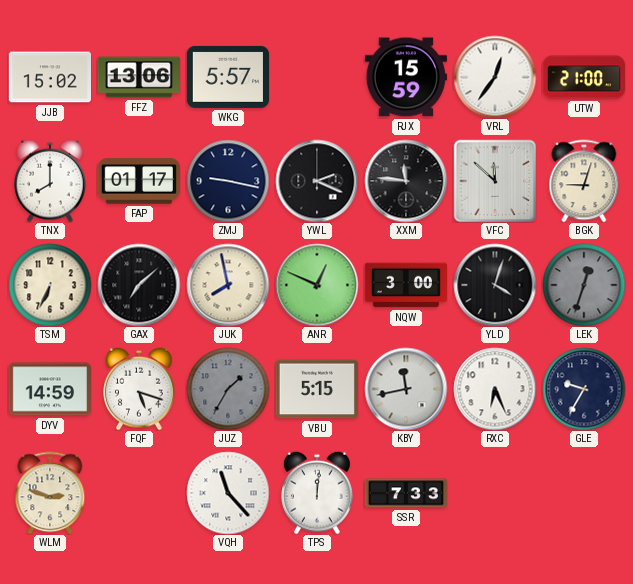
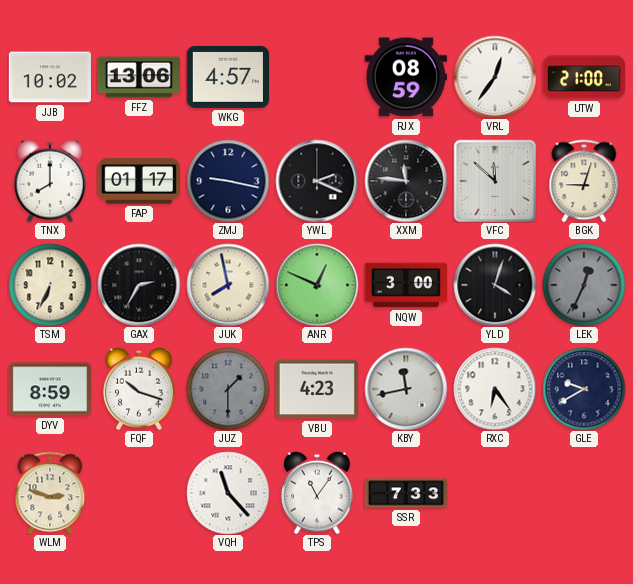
JJB: 15:02 -> 10:02 (49, 77)
WKG: 5:57 -> 4:57 (227, 77)
RJX: 15:59 -> 08:59 (406, 77)
GAX: 7:08 -> 2:35 (139, 285)
LEK: 12:33 -> 12:34 (584, 285)
DYV: 14:59 -> 8:59 (49, 389)
FQF: 5:18 -> 10:18 (139, 389)
JUZ: 1:35 -> 1:30 (228, 389)
VBU: 5:15 -> 4:23 (316, 389)
RXC: 6:26 -> 6:24 (495, 389)
GLE: 9:35 -> 9:40 (584, 389)
TPS: 12:01 -> 11:06 (317, 493)
